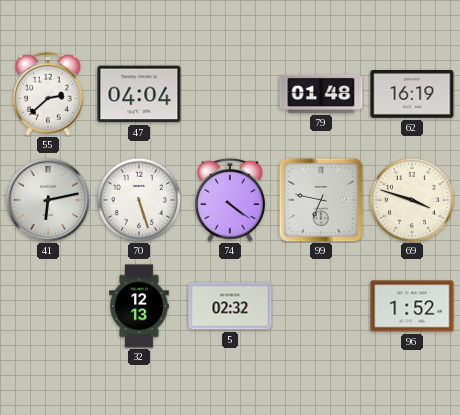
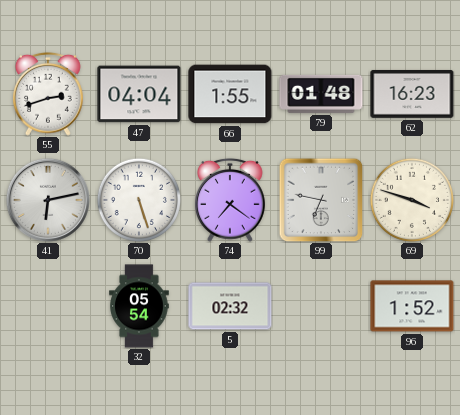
55: 2:38 -> 2:42 (48, 94)
66: none -> 1:55 (230, 94)
62: 16:19 -> 16:23 (412, 94)
74: 4:21 -> 7:21 (230, 200)
32: 12:13 -> 05:54 (139, 306)
